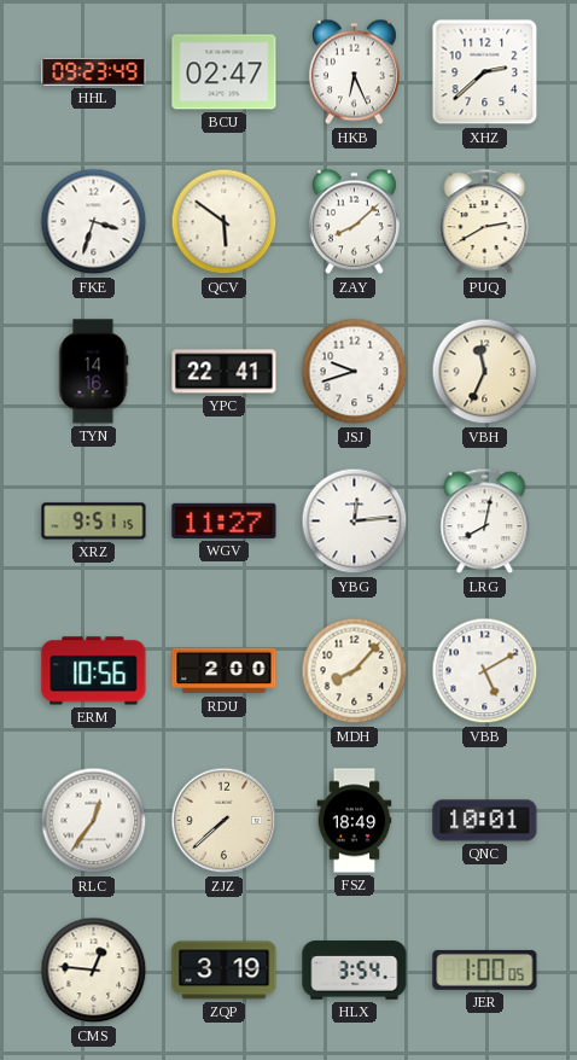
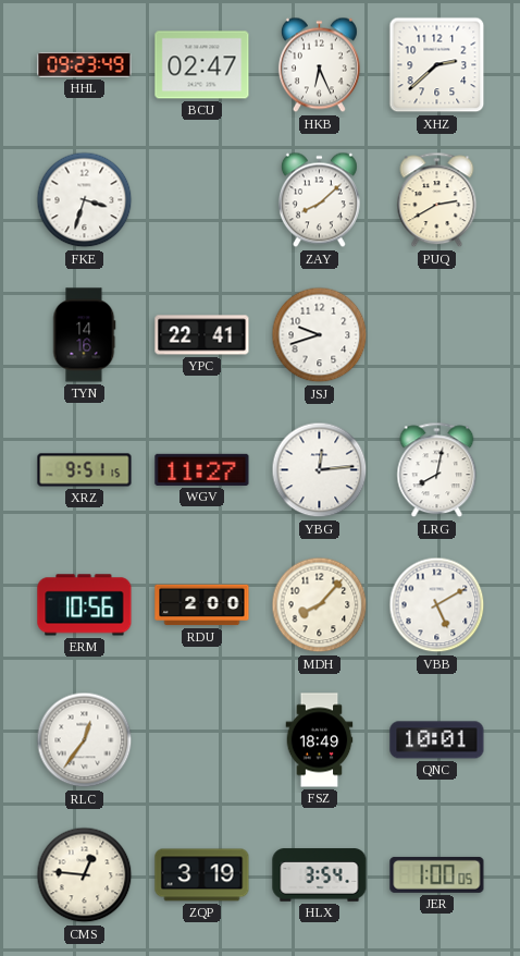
QCV: 5:51 -> none (225, 222)
VBH: 11:34 -> none (485, 372)
ZJZ: 7:38 -> none (225, 821)
